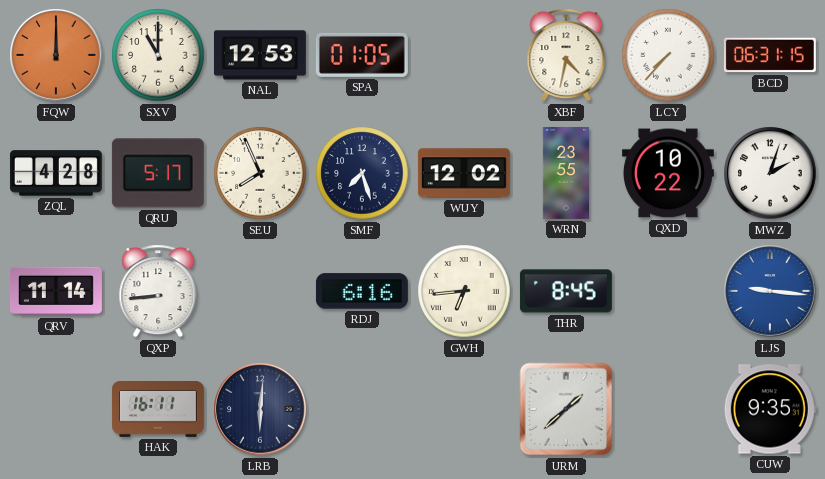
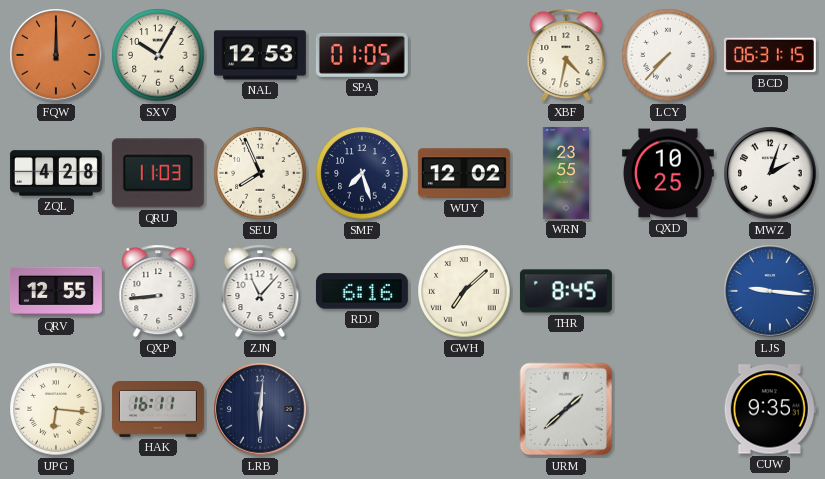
SXV: 11:00 -> 10:05 (158, 55)
QRU: 5:17 -> 11:03 (158, 173)
QXD: 10:22 -> 10:25 (668, 173)
QRV: 11:14 -> 12:55 (56, 291)
ZJN: none -> 11:07 (260, 291)
GWH: 6:44 -> 7:08 (464, 291)
UPG: none -> 6:16 (56, 409)
